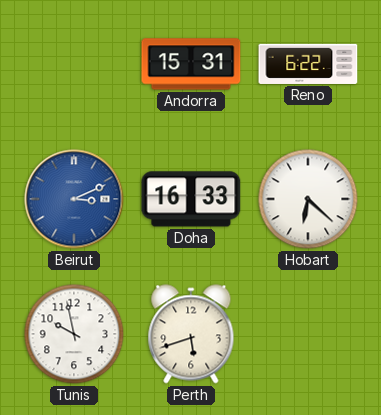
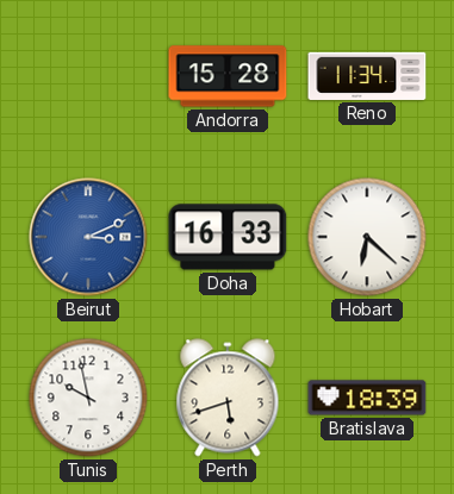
Andorra: 15:31 -> 15:28 (228, 76)
Reno: 6:22 -> 11:34 (367, 76)
Bratislava: none -> 18:39 (367, 398)
